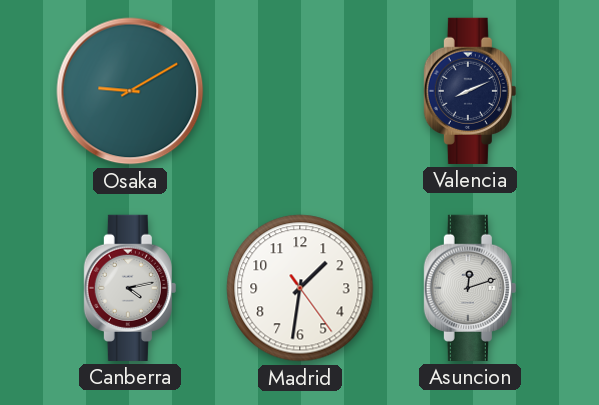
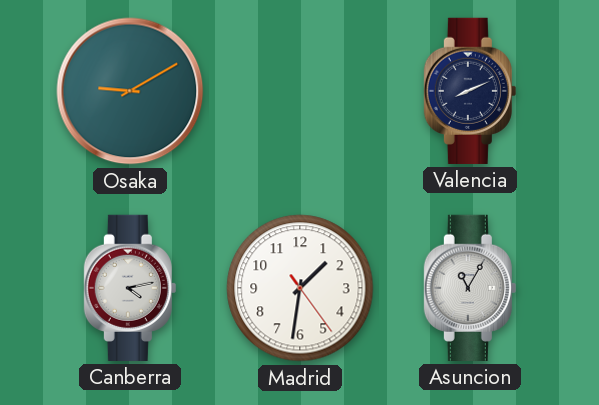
Asuncion: 12:12 -> 11:05 (470, 288)
